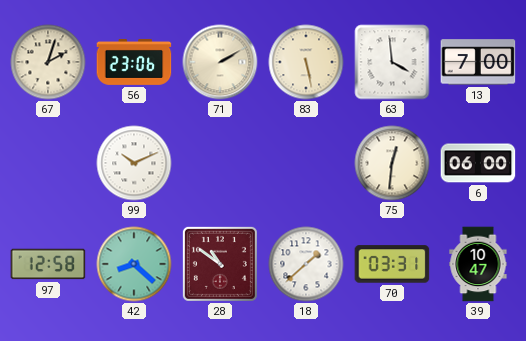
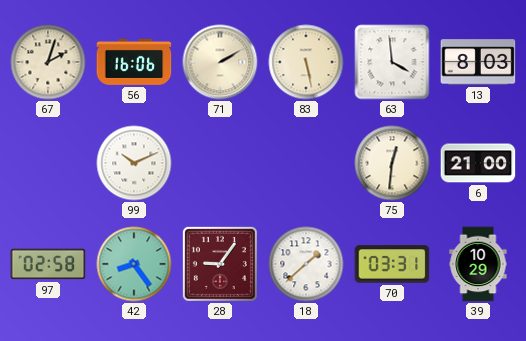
56: 23:06 -> 16:06 (134, 62)
13: 7:00 -> 8:03 (478, 62)
6: 06:00 -> 21:00 (478, 163)
97: 12:58 -> 02:58 (48, 264)
42: 8:22 -> 8:24 (134, 264)
28: 10:51 -> 9:06 (220, 264)
39: 10:47 -> 10:29 (478, 264)
